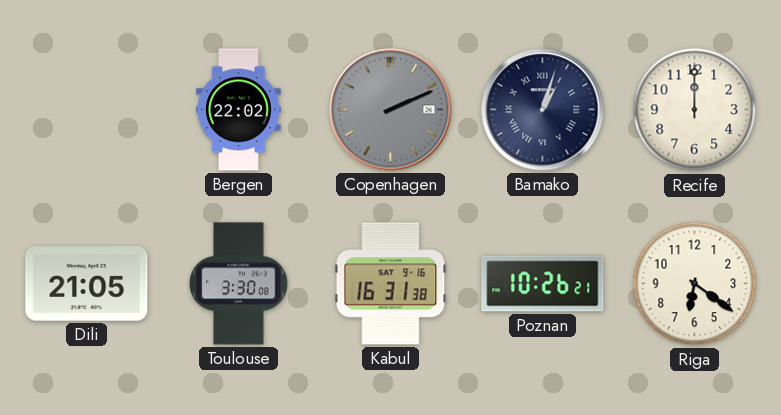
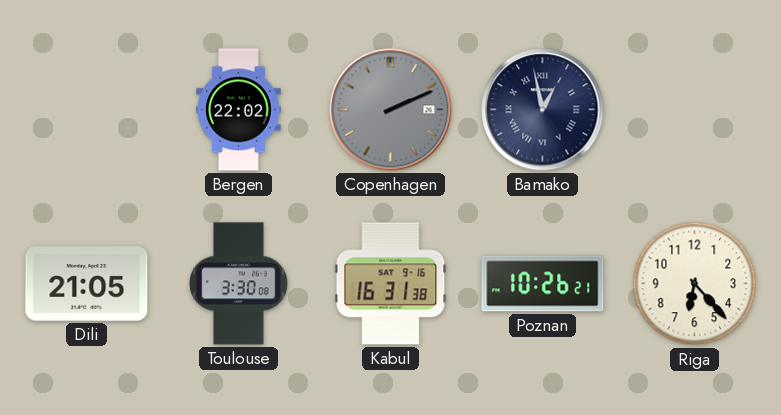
Bamako: 1:03 -> 12:58 (543, 110)
Recife: 12:00 -> none (695, 110)
Riga: 6:21 -> 6:23 (695, 284)
